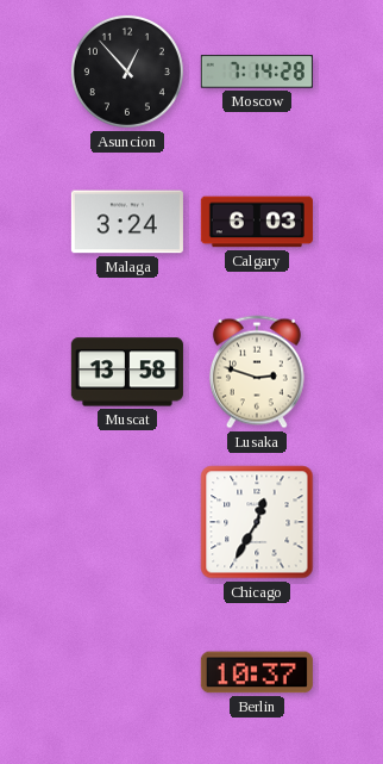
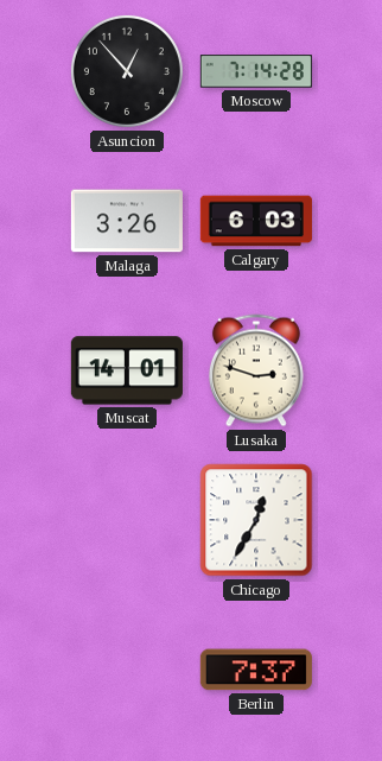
Malaga: 3:24 -> 3:26 (127, 221)
Muscat: 13:58 -> 14:01 (127, 370)
Berlin: 10:37 -> 7:37 (256, 670)
